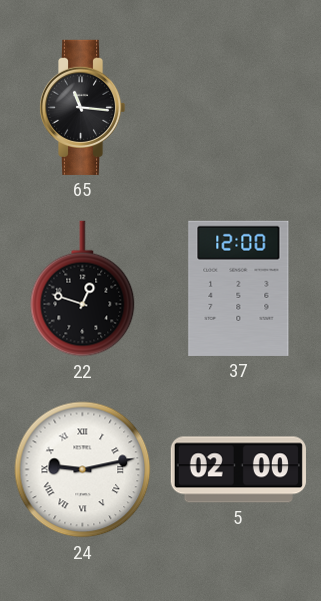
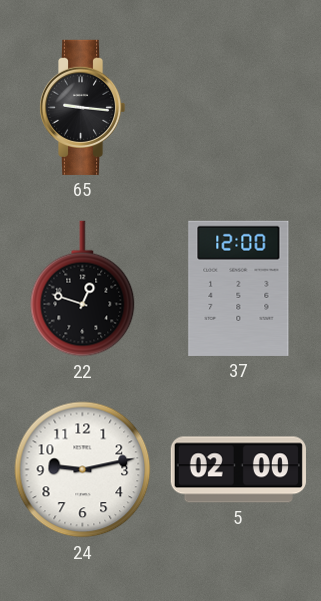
65: 11:16 -> 9:16 (82, 107)
24 numerals: Roman -> Arabic (83, 470)
